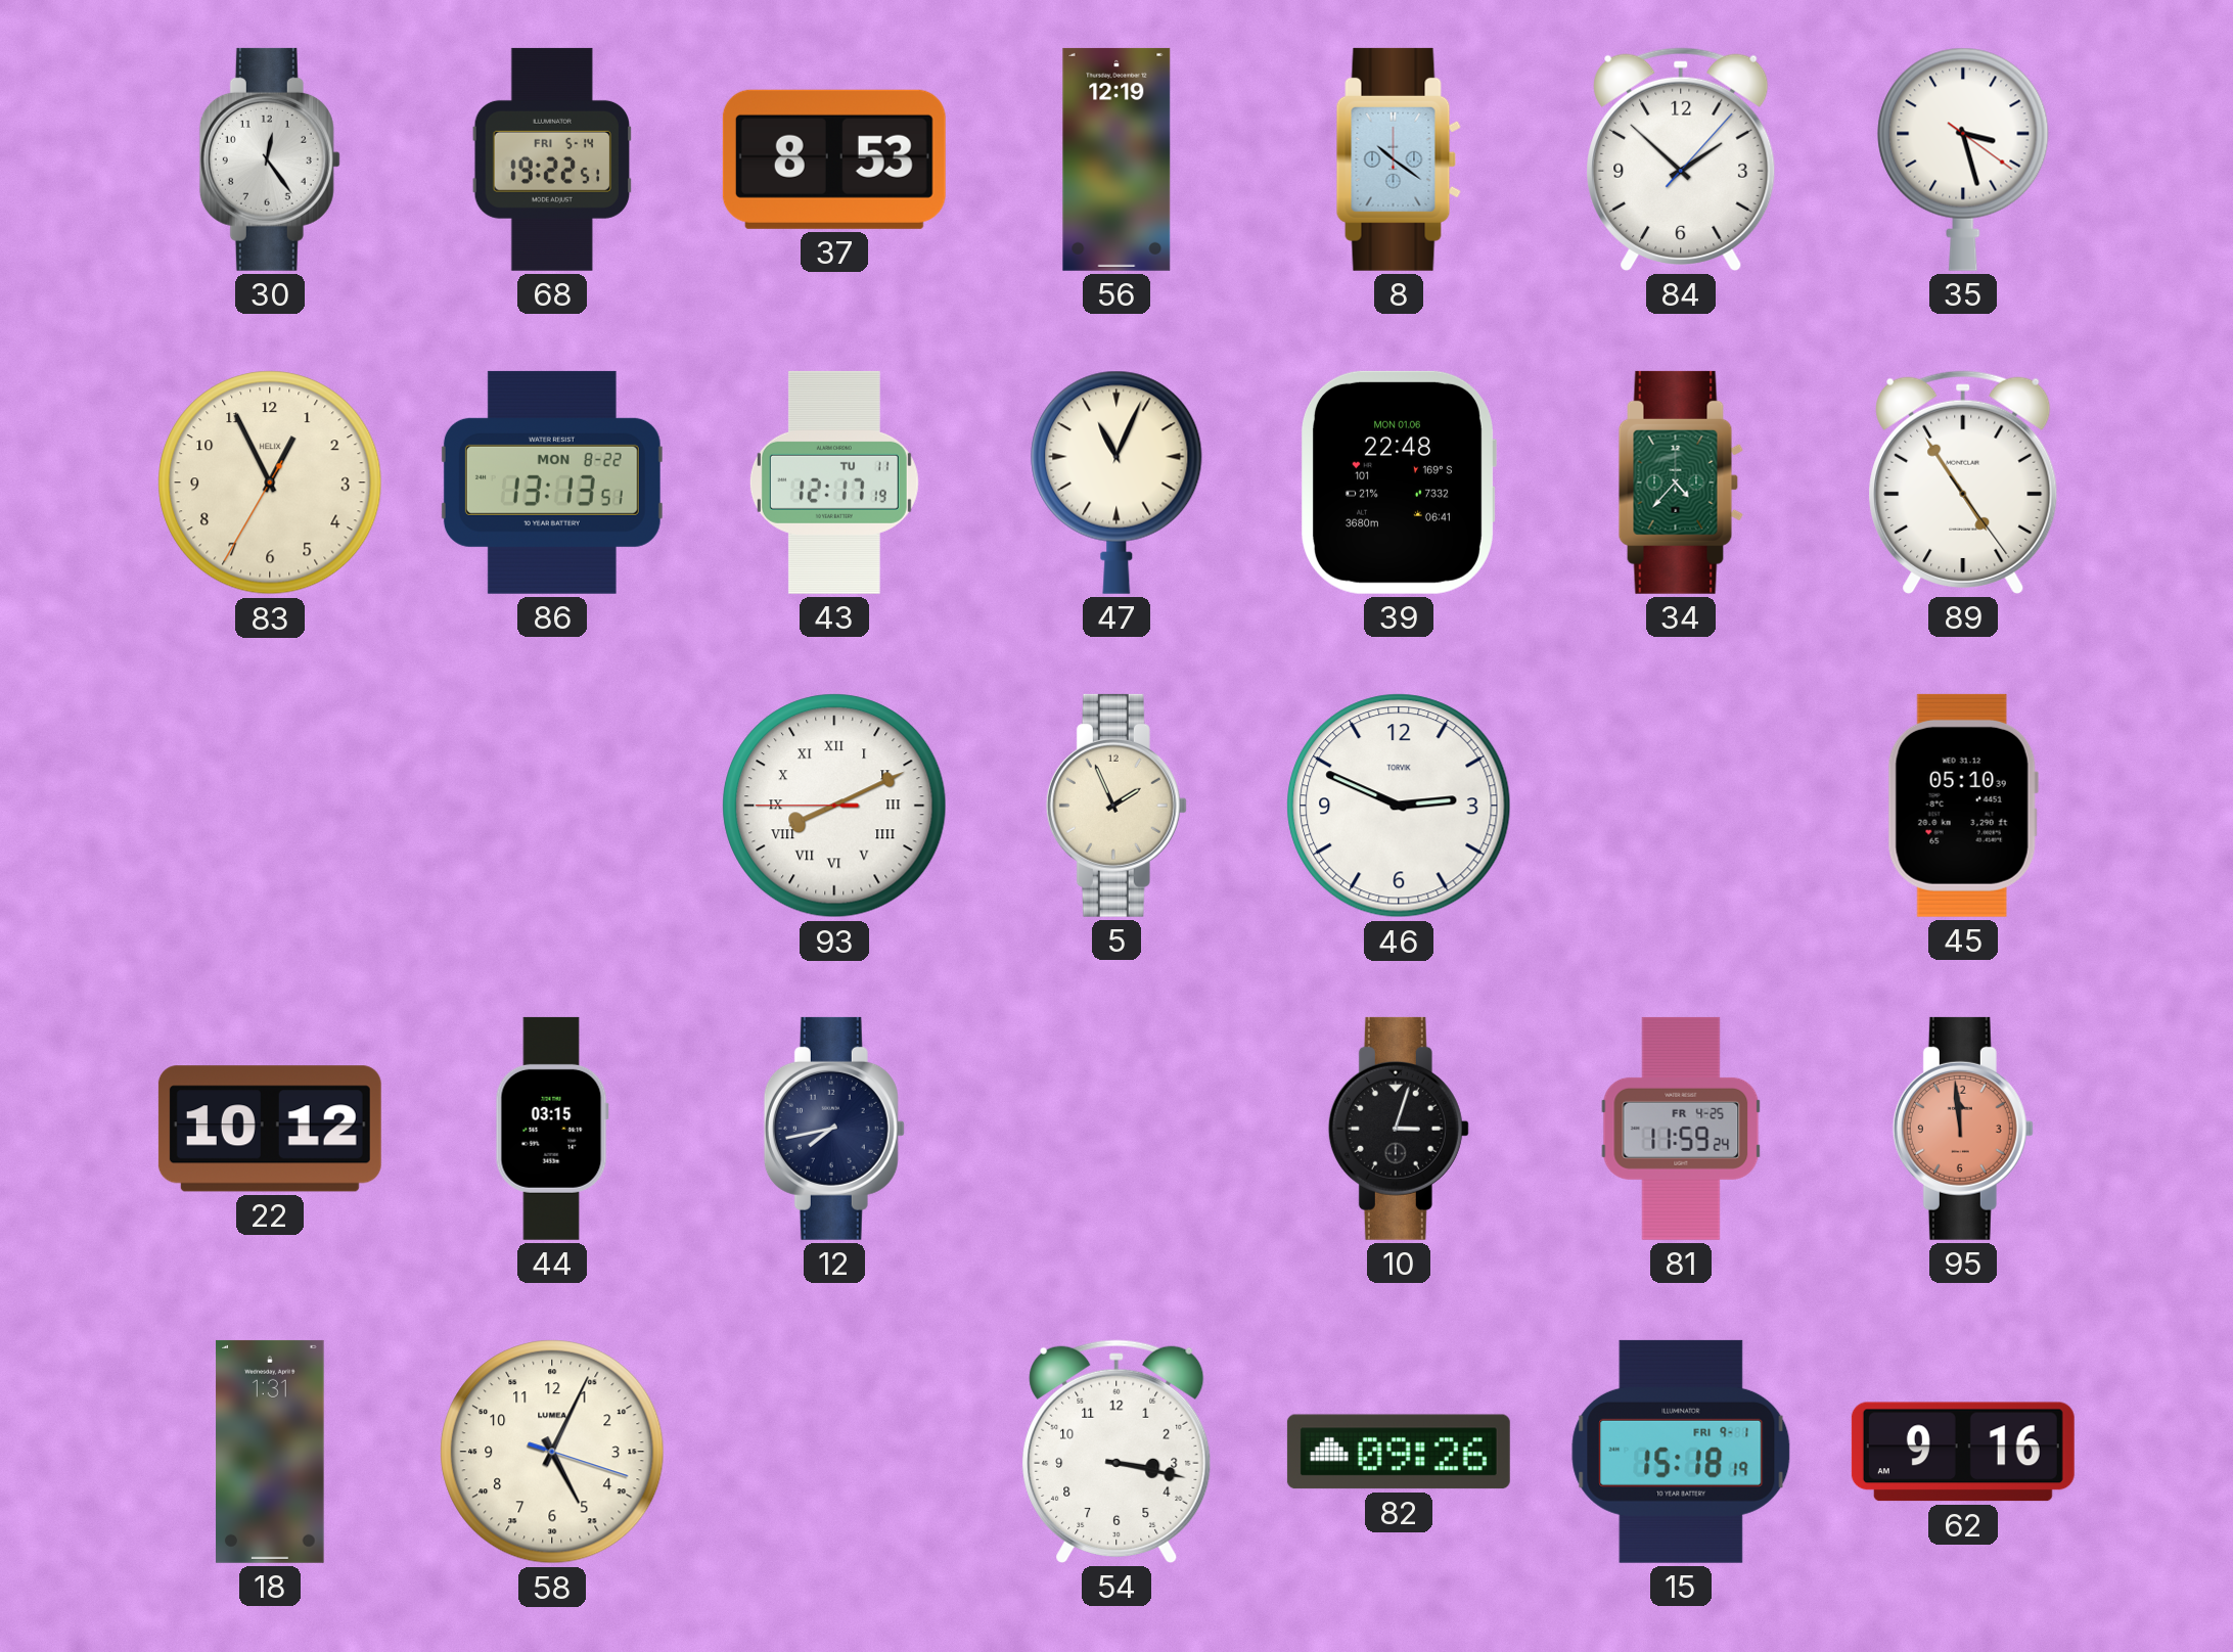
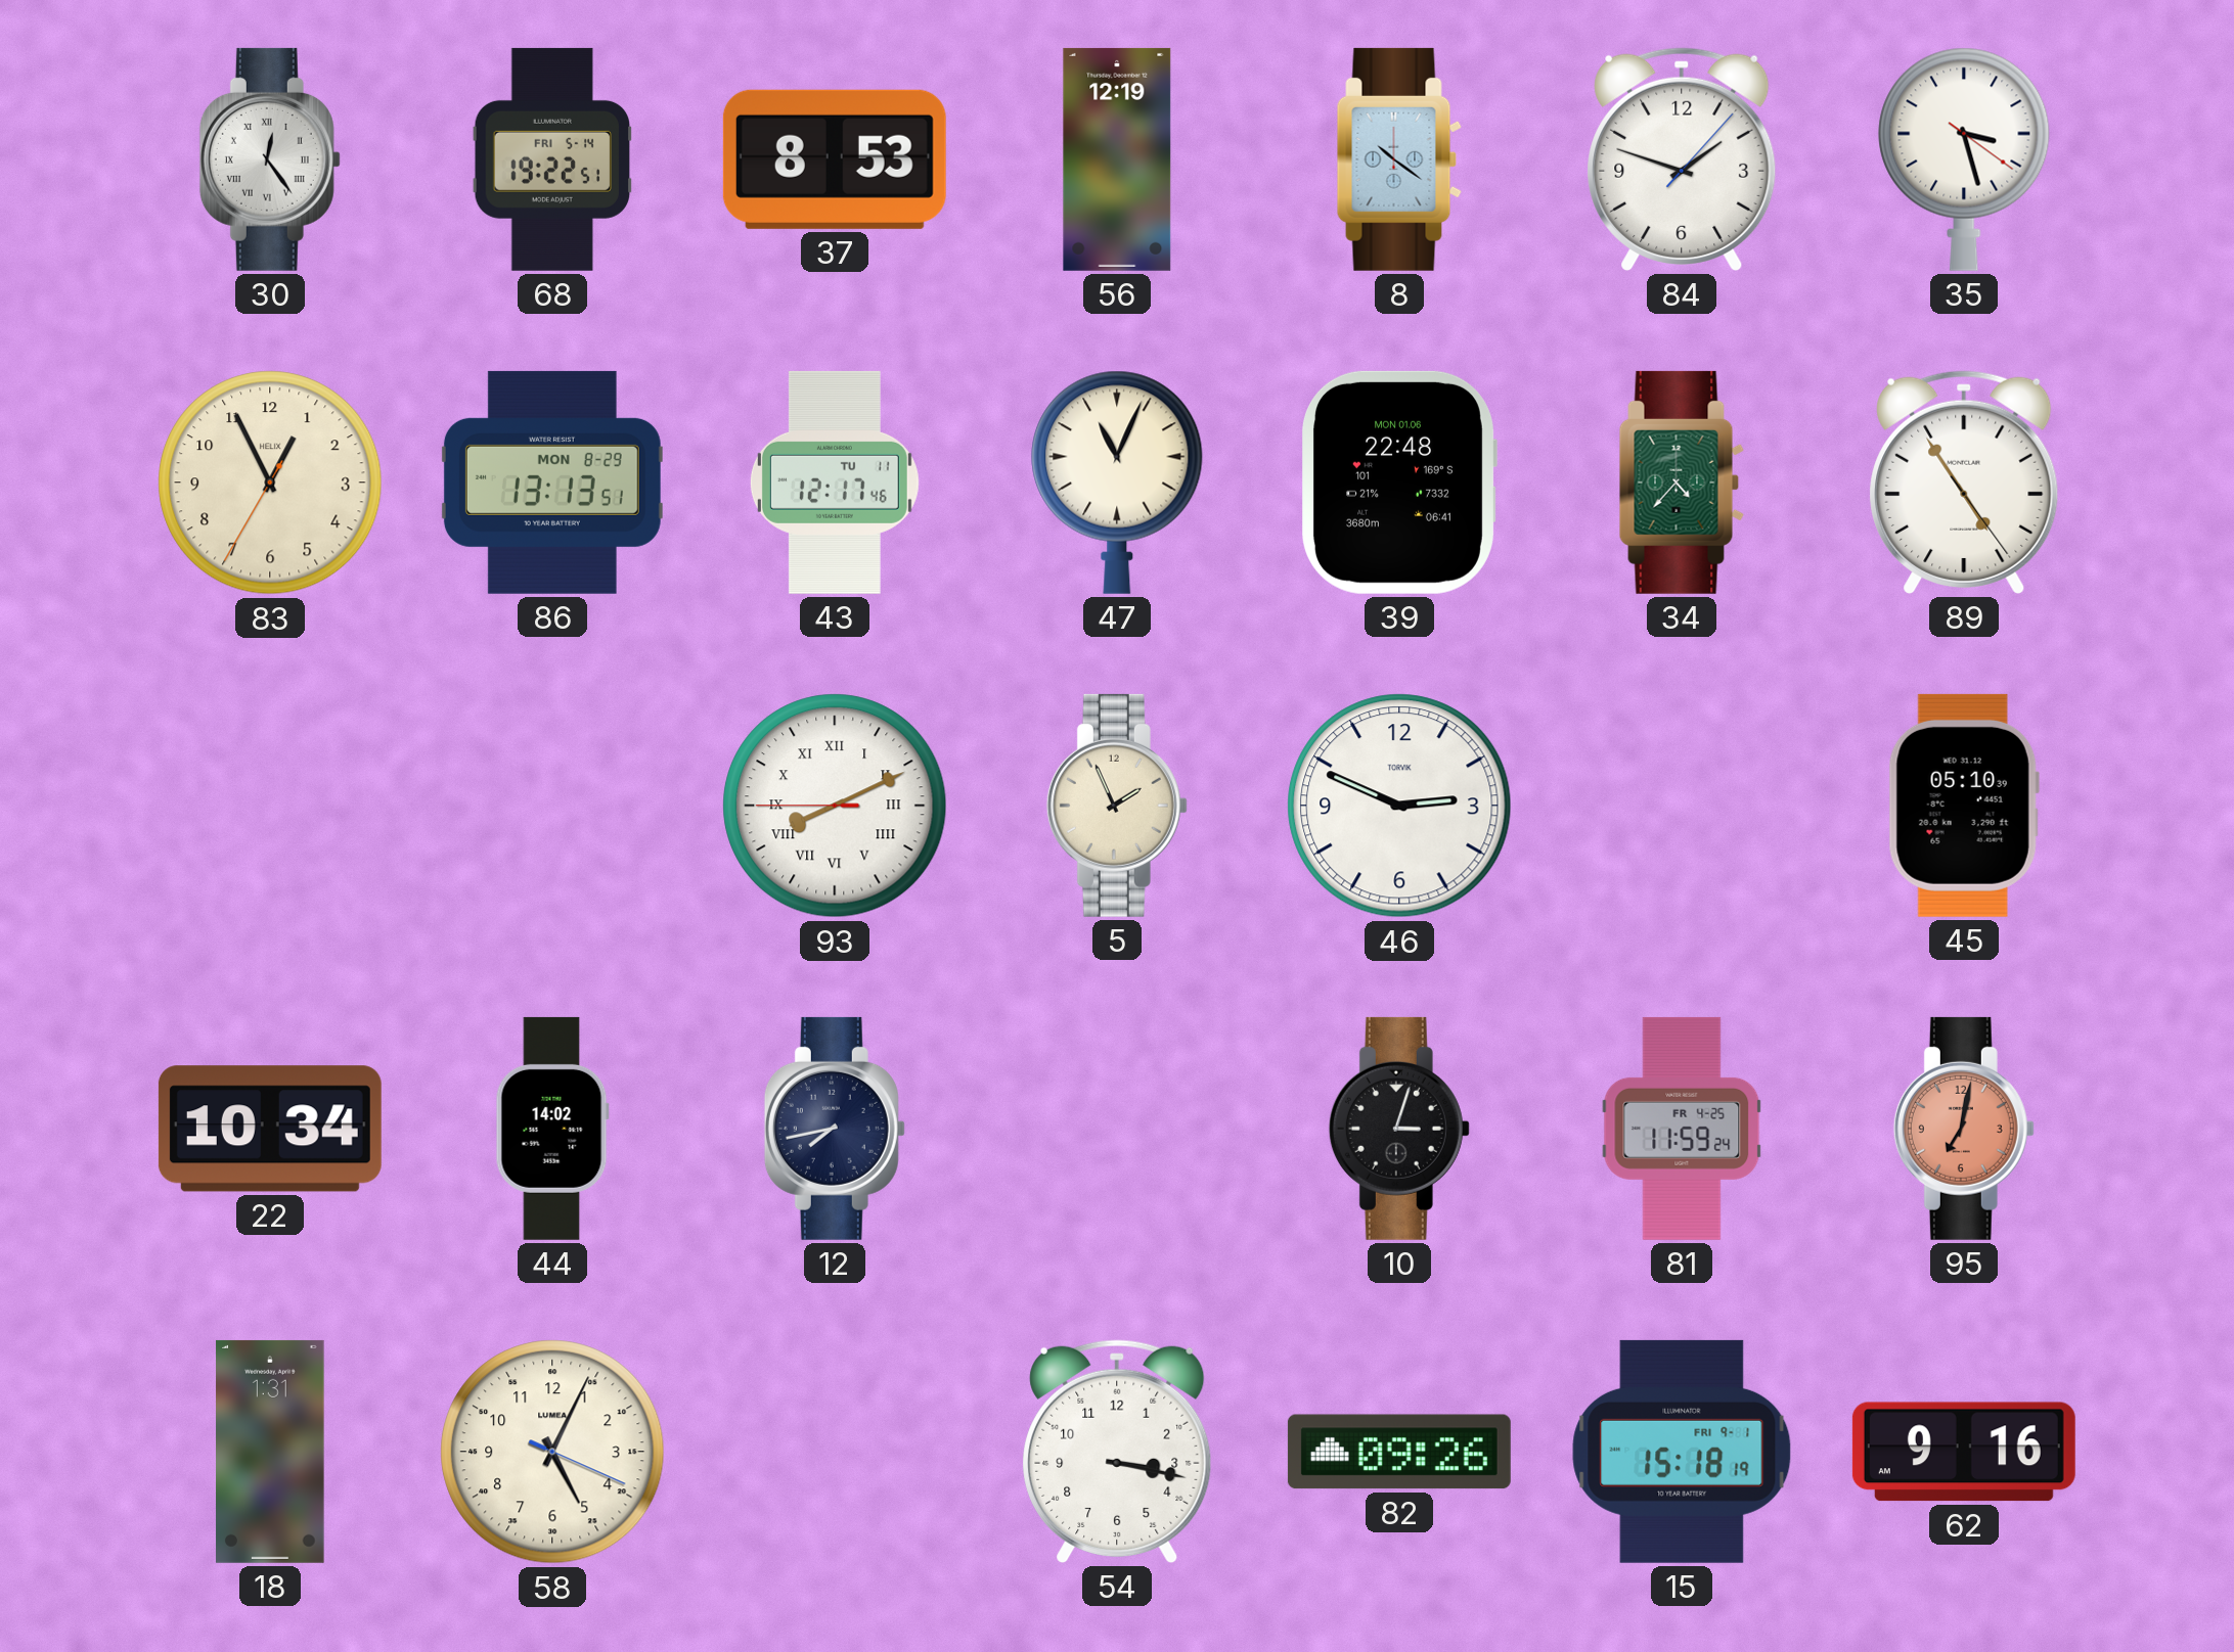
30 numerals: Arabic -> Roman (270, 159)
84: 1:52 -> 1:48 (1682, 159)
86 date: MON 8-22 -> MON 8-29 (552, 483)
43: 12:17:19 -> 12:17:46 (835, 483)
22: 10:12 -> 10:34 (270, 1129)
44: 03:15 -> 14:02 (552, 1129)
95: 11:59 -> 7:02 (1964, 1129)
58: 5:04:18 -> 5:04:19 (552, 1452)
